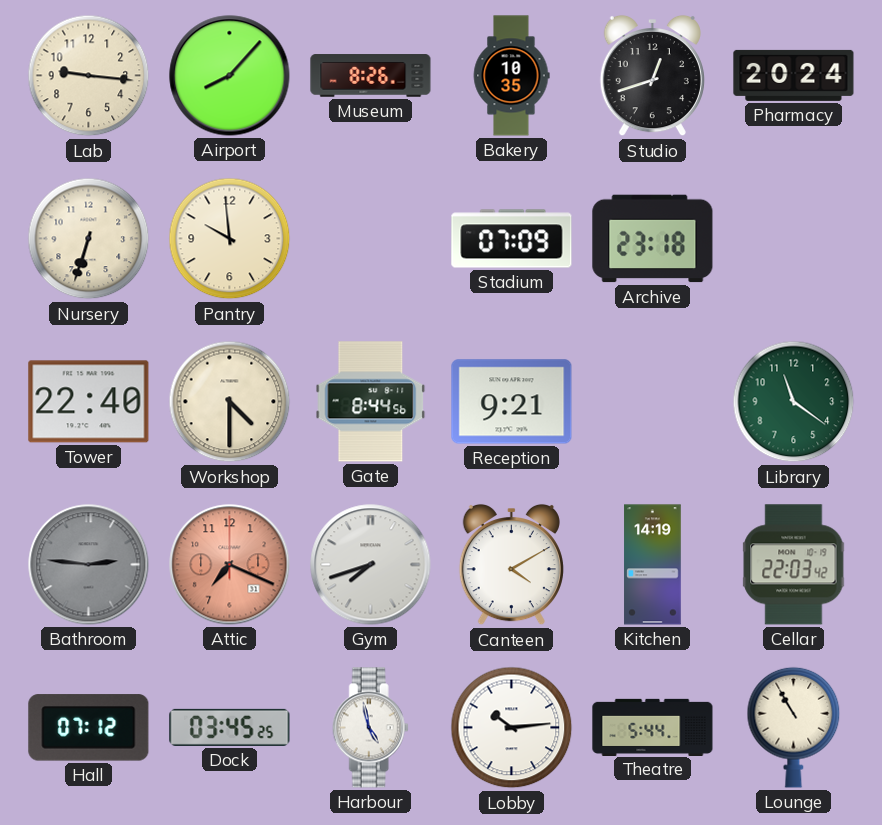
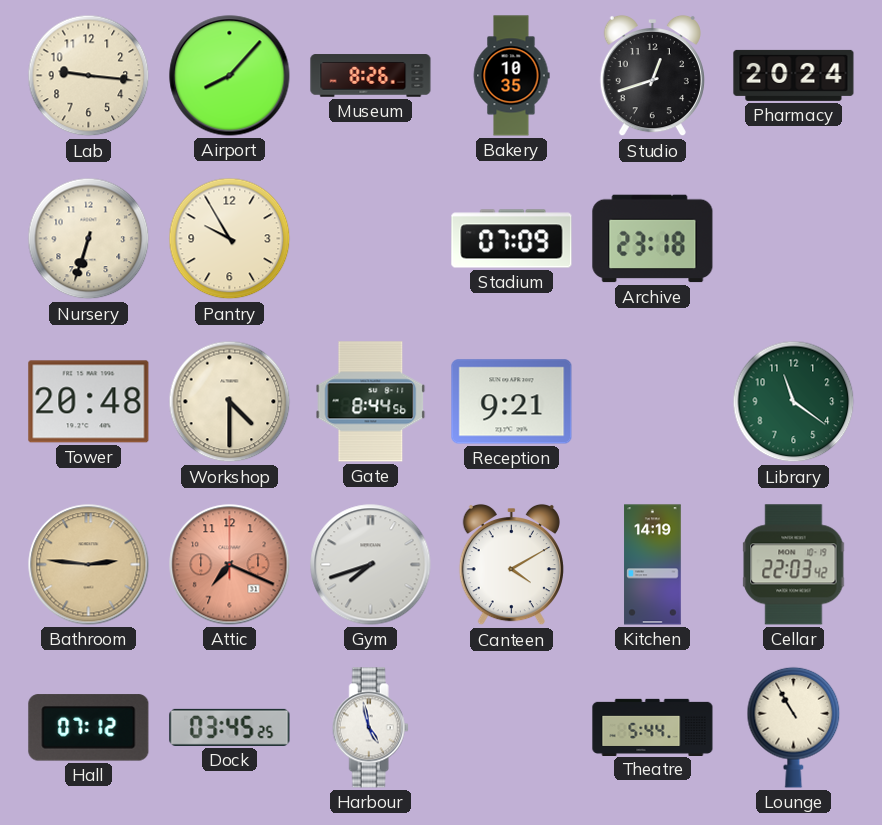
Pantry: 9:59 -> 9:55 (230, 239)
Tower: 22:40 -> 20:48 (89, 402)
Bathroom dial: grey -> champagne (89, 565)
Lobby: 10:14 -> none (512, 728)
